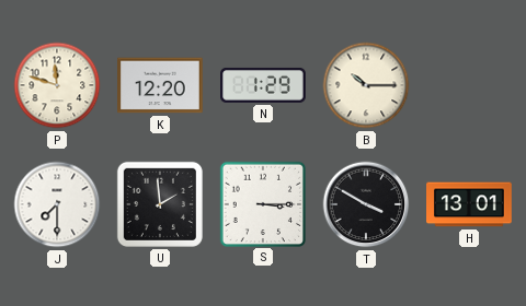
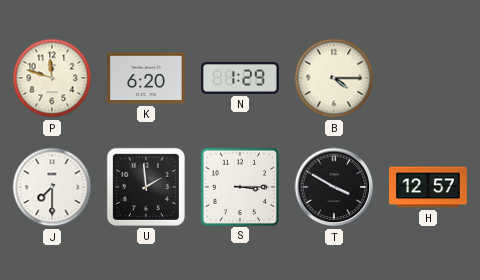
K: 12:20 -> 6:20 (147, 78)
B: 10:15 -> 4:15 (334, 78)
H: 13:01 -> 12:57 (429, 187)
